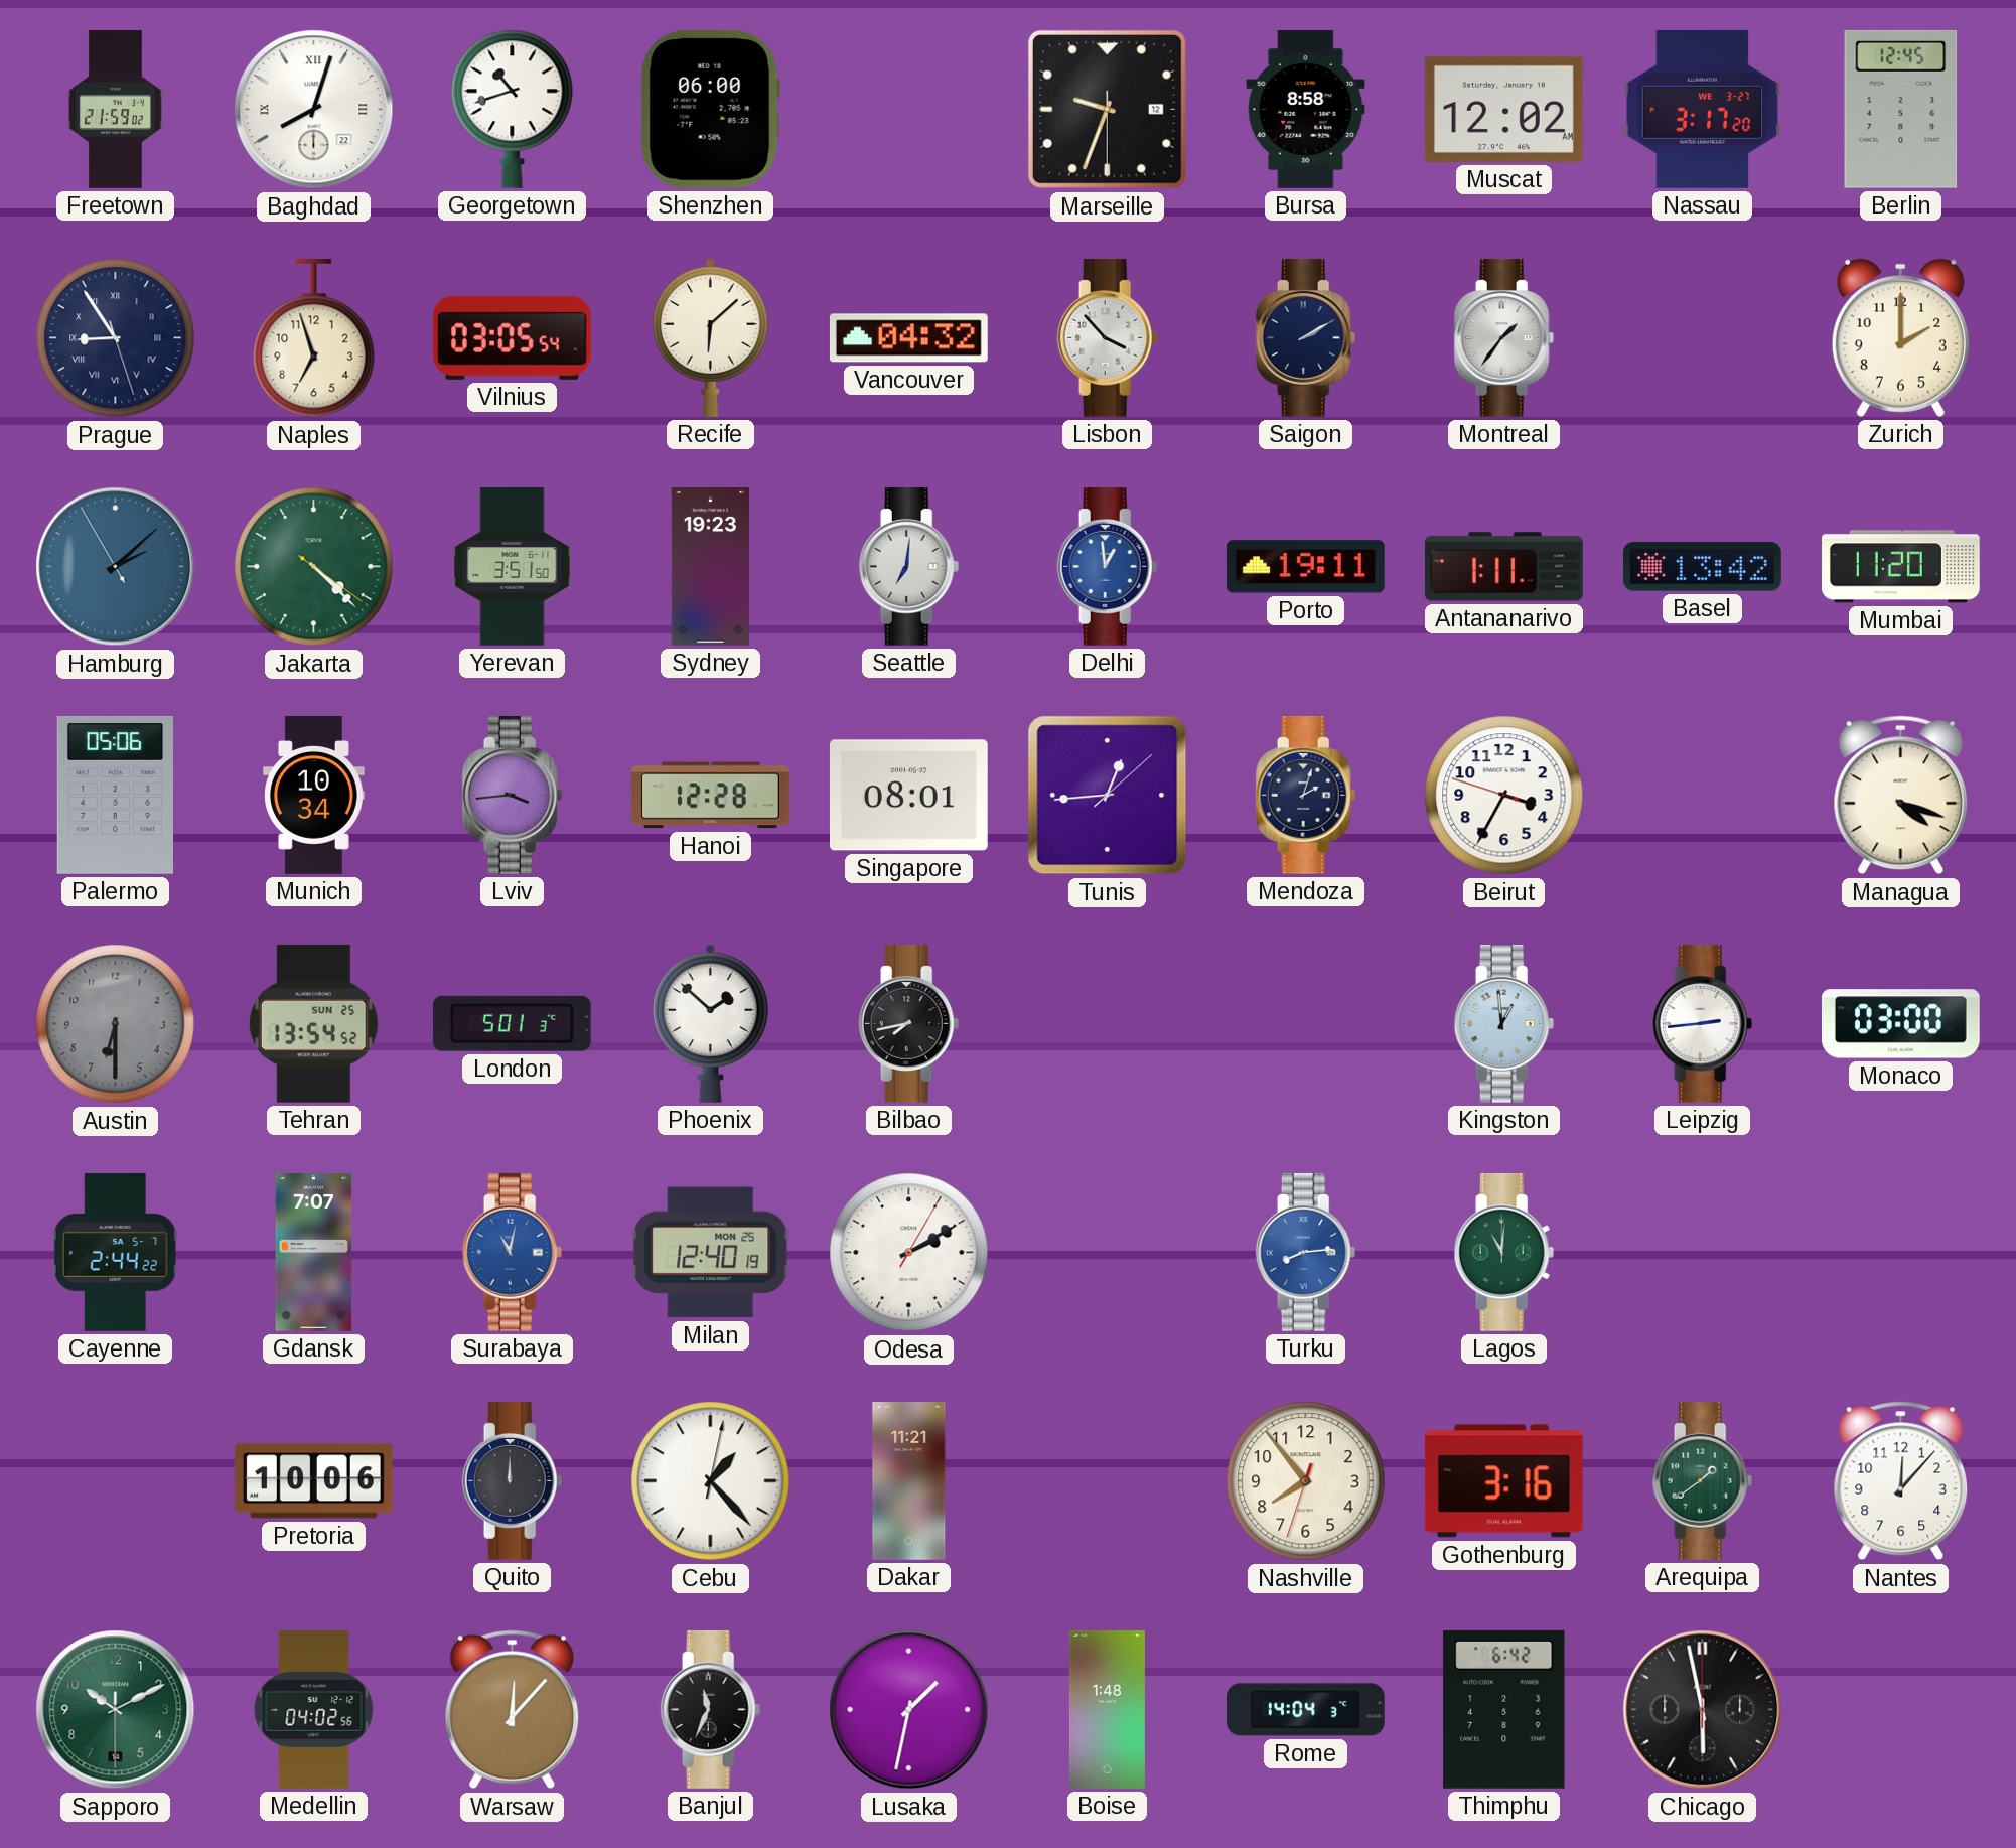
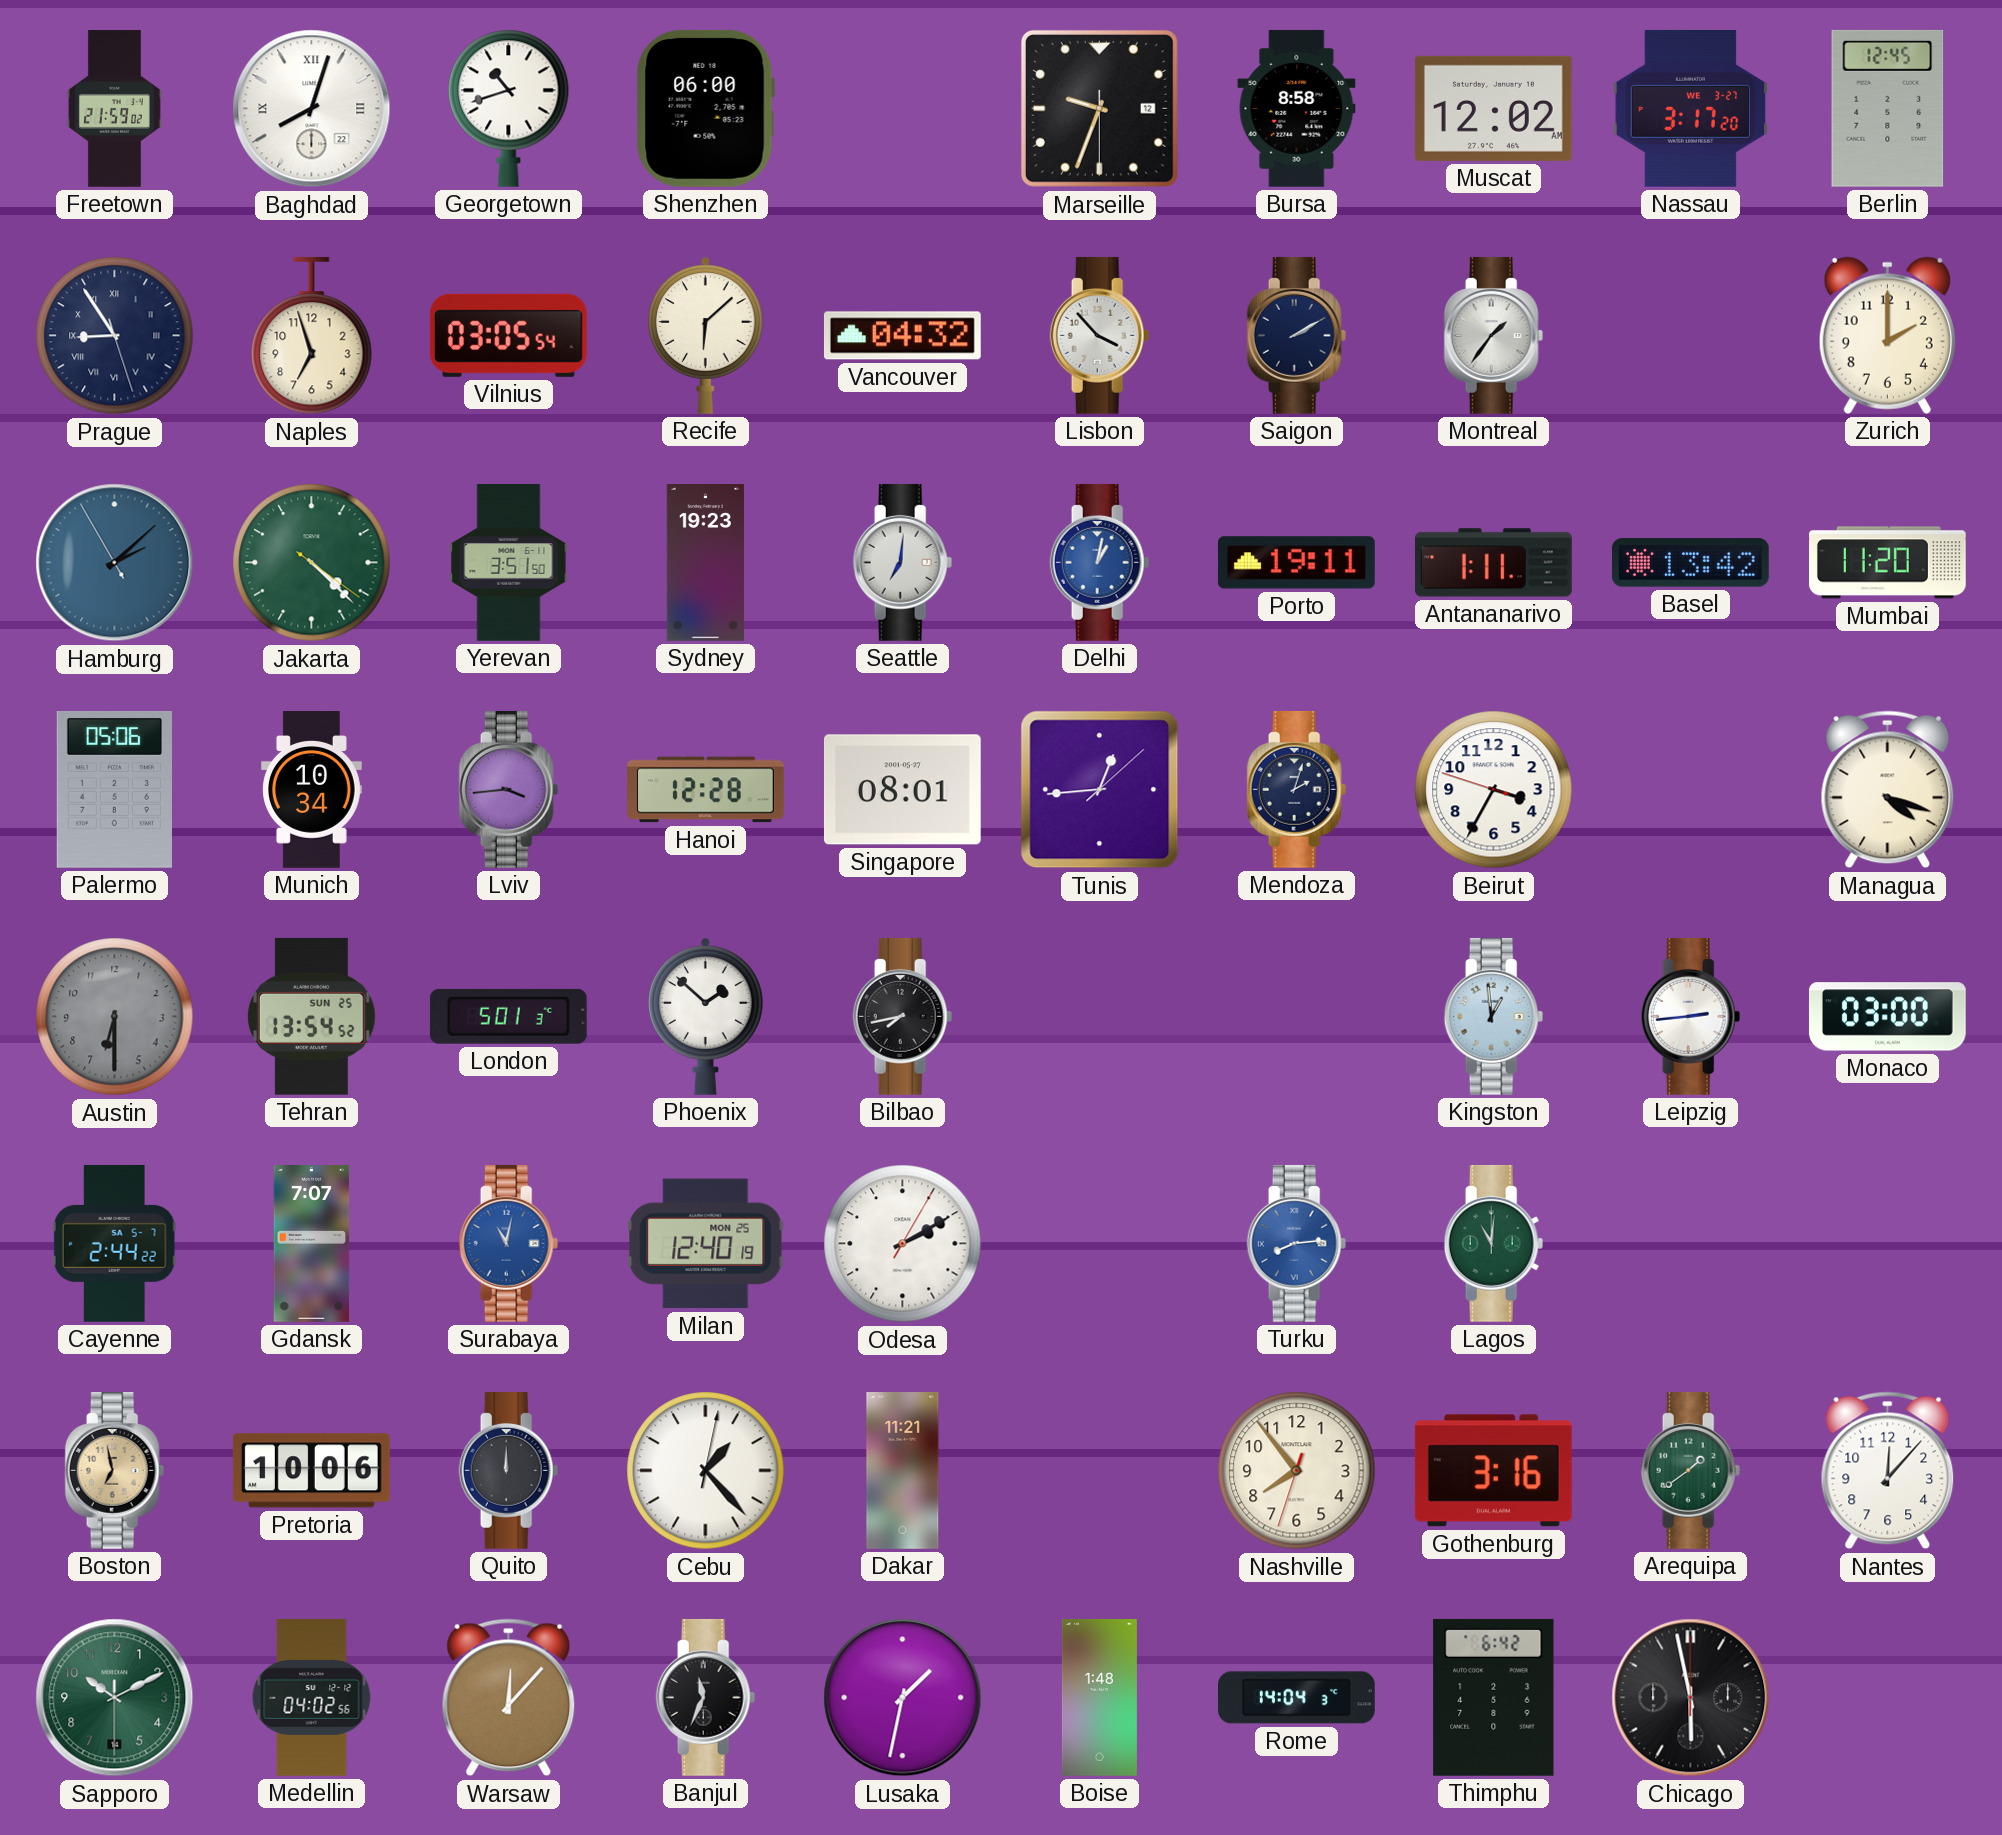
Delhi: 12:59 -> 1:02 (1100, 562)
Boston: none -> 6:58 (115, 1470)
